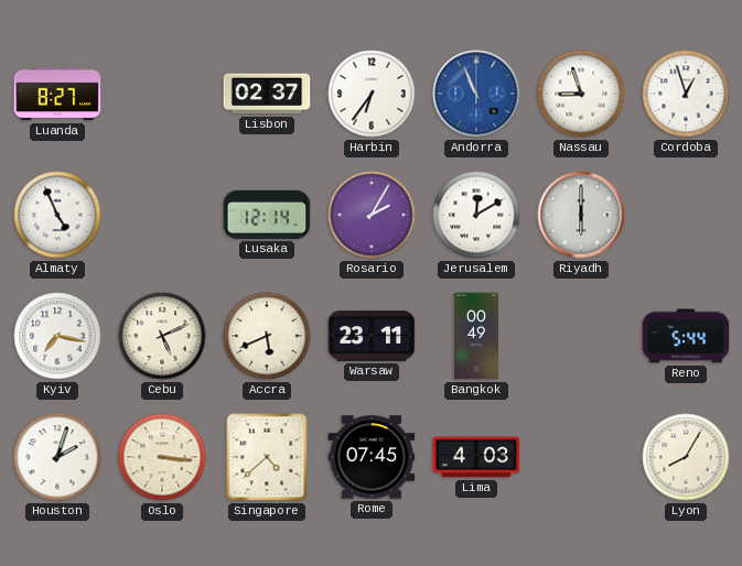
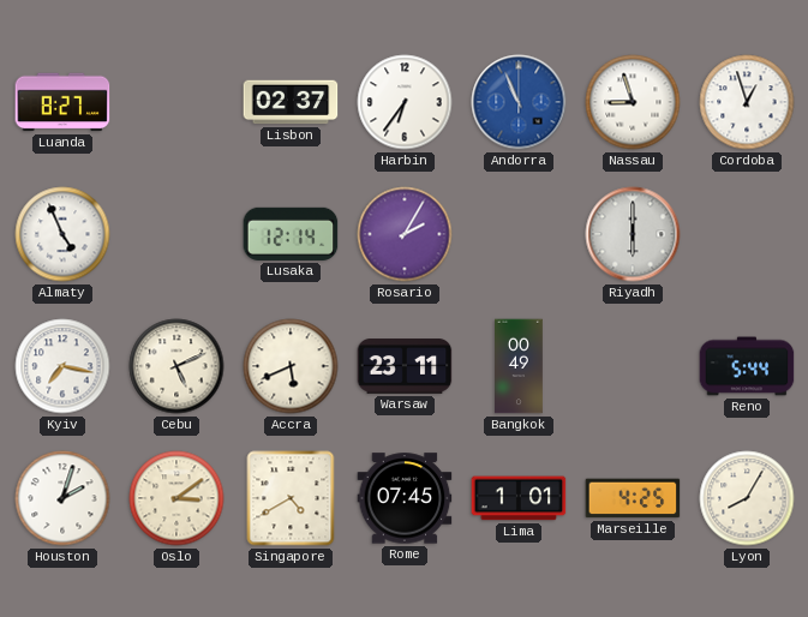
Jerusalem: 12:10 -> none (476, 215)
Oslo: 3:16 -> 3:09 (176, 498)
Singapore: 4:38 -> 4:40 (291, 498)
Lima: 4:03 -> 1:01 (519, 498)
Marseille: none -> 4:25 (633, 498)
